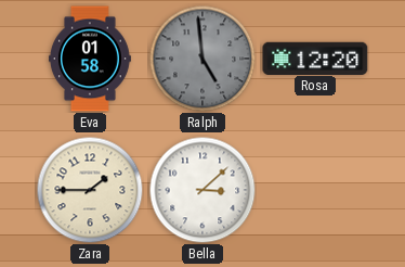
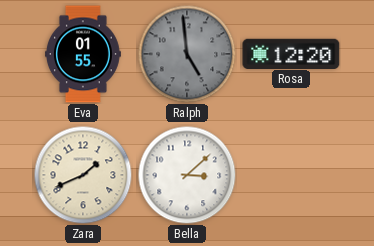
Eva: 01:58 -> 01:55 (83, 54)
Zara: 1:45 -> 1:41 (83, 175)
